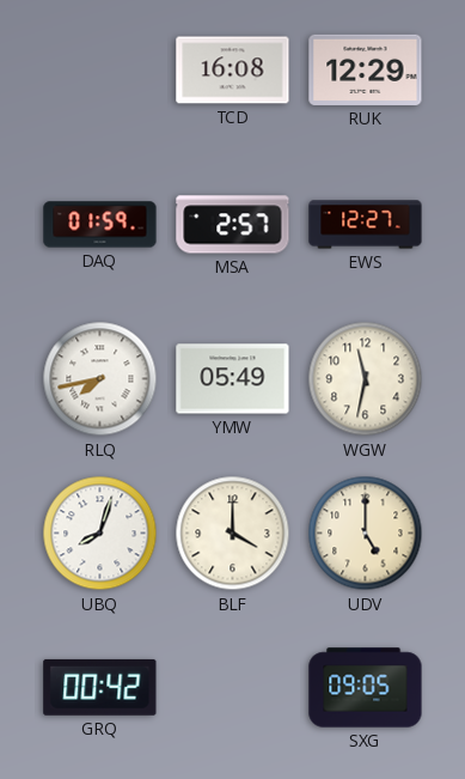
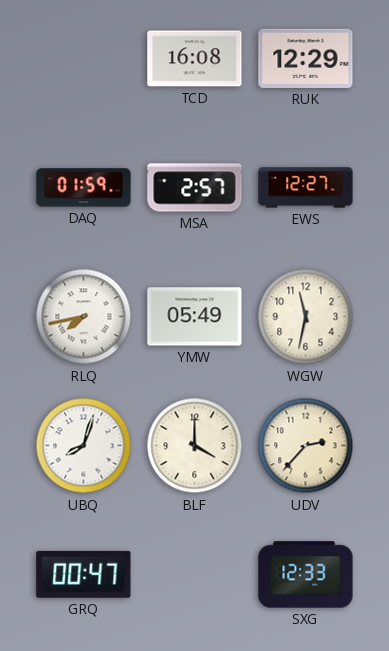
UDV: 5:00 -> 2:37 (306, 446)
GRQ: 00:42 -> 00:47 (84, 574)
SXG: 09:05 -> 12:33 (306, 575)
